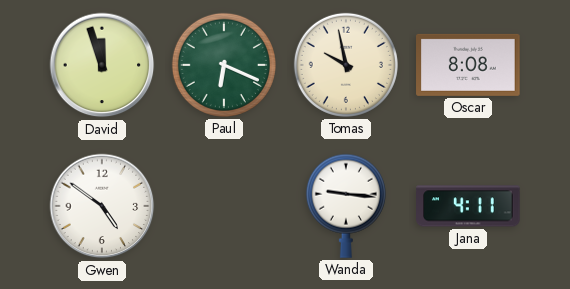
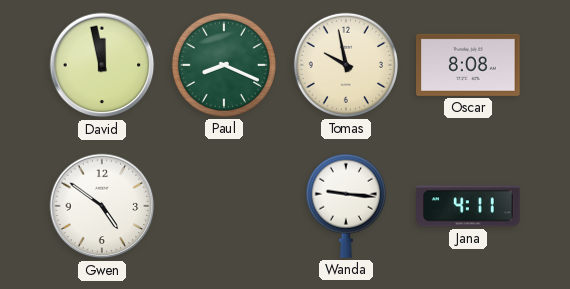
David: 11:57 -> 11:58 (102, 65)
Paul: 6:19 -> 8:19 (224, 65)
